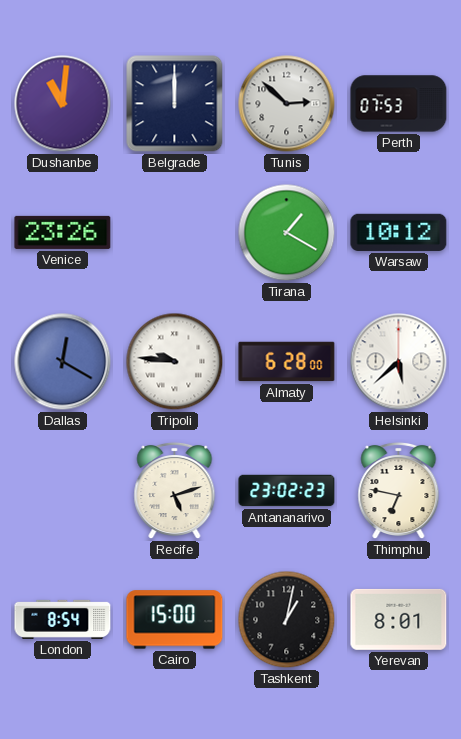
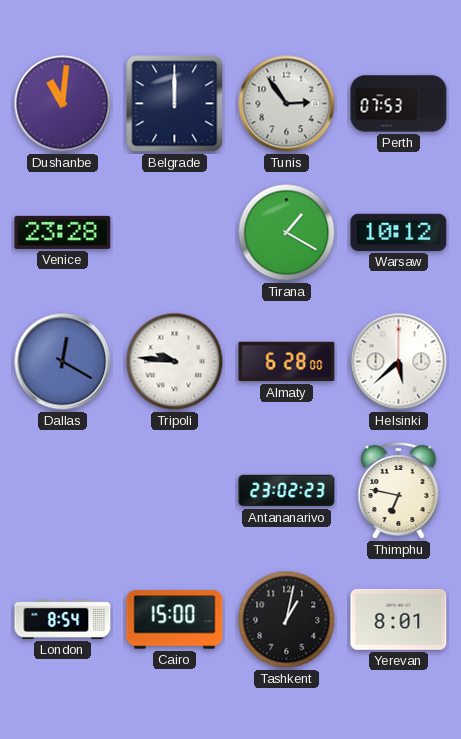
Tunis: 2:52 -> 2:54 (287, 104)
Venice: 23:26 -> 23:28 (63, 232)
Recife: 5:12 -> none (175, 491)
